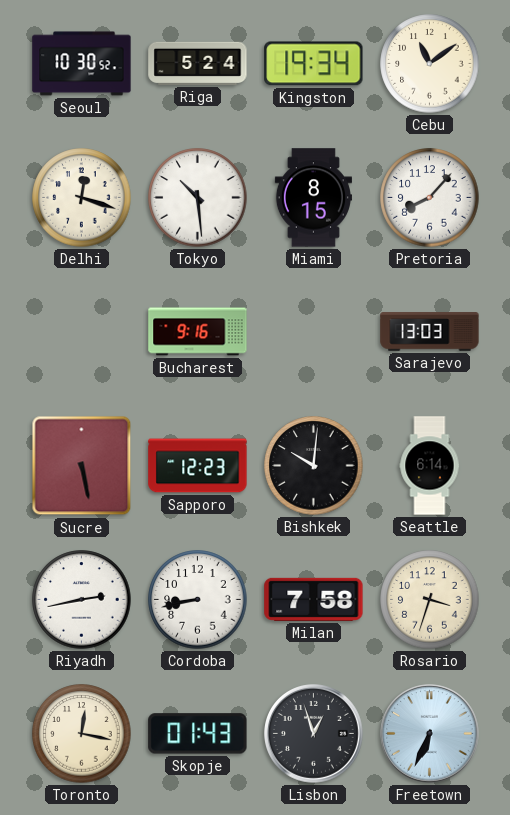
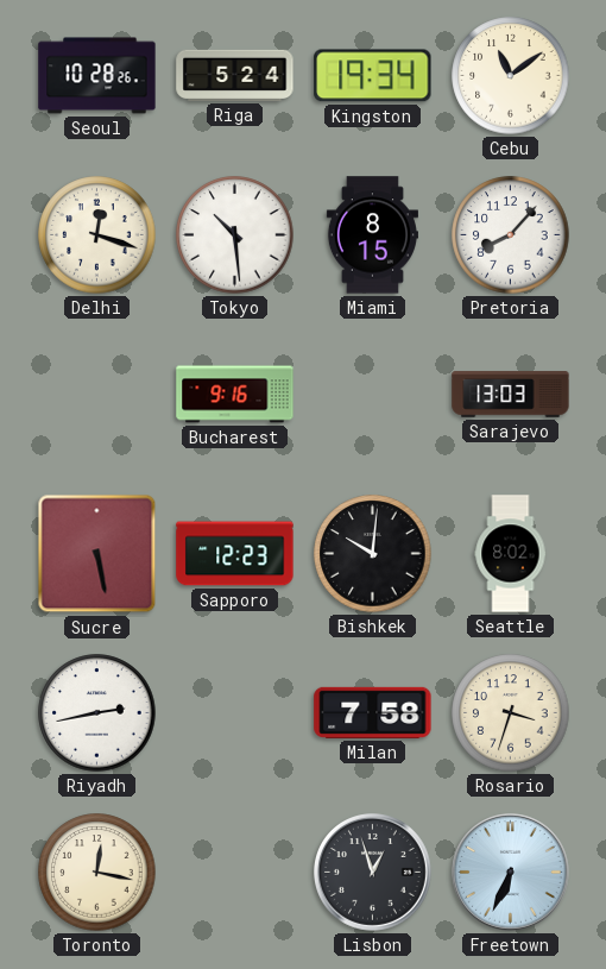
Seoul: 10:30 -> 10:28 (97, 76)
Seattle: 6:14 -> 8:02 (511, 554)
Cordoba: 8:43 -> none (198, 600)
Skopje: 01:43 -> none (198, 734)
